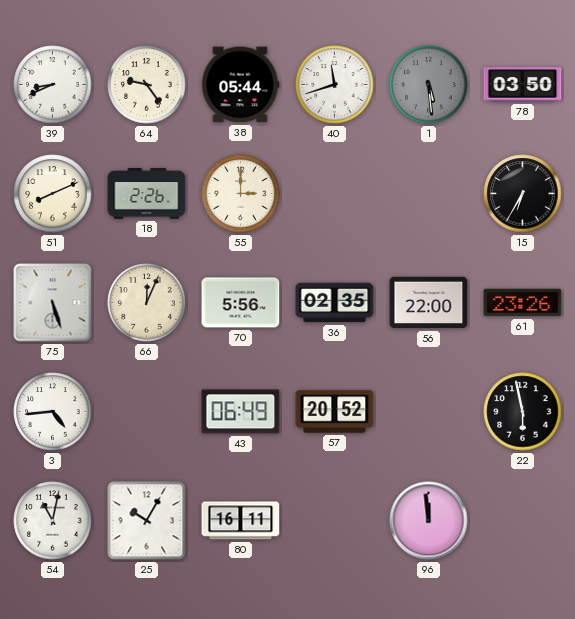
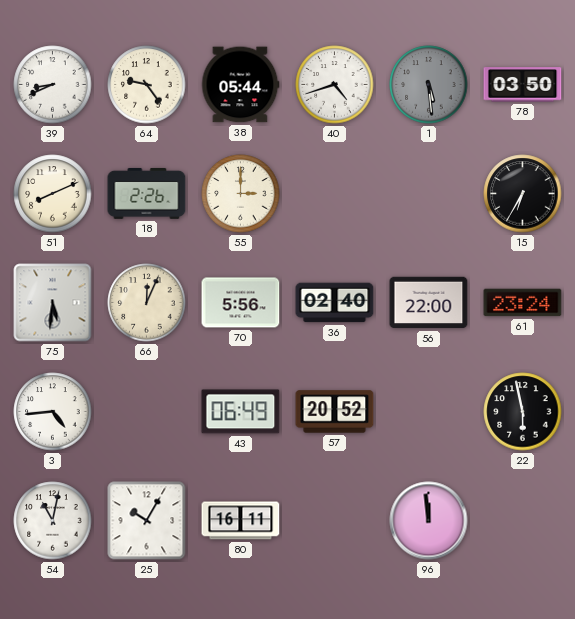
40: 11:42 -> 4:42 (335, 85)
75: 5:27 -> 5:31 (53, 303)
36: 02:35 -> 02:40 (335, 303)
61: 23:26 -> 23:24 (523, 303)
